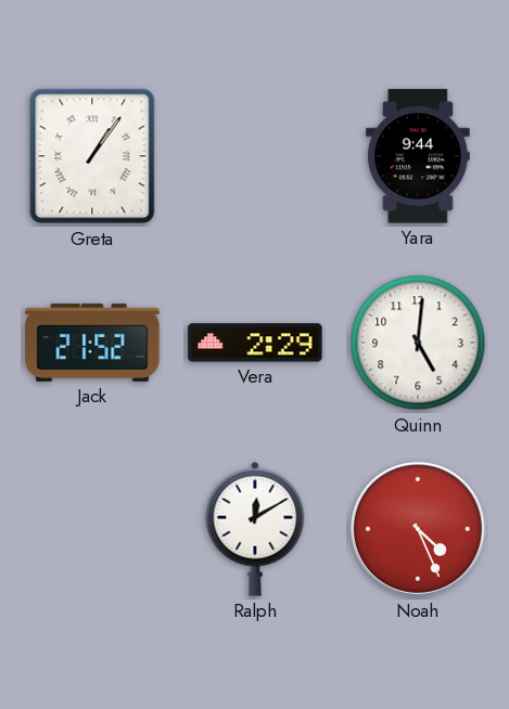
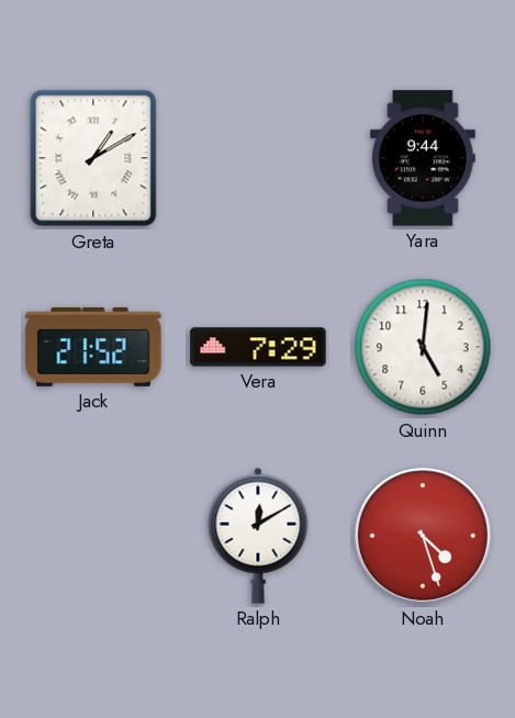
Greta: 1:06 -> 1:10 (93, 158)
Vera: 2:29 -> 7:29 (258, 347)
Noah: 4:26 -> 4:27 (423, 536)
